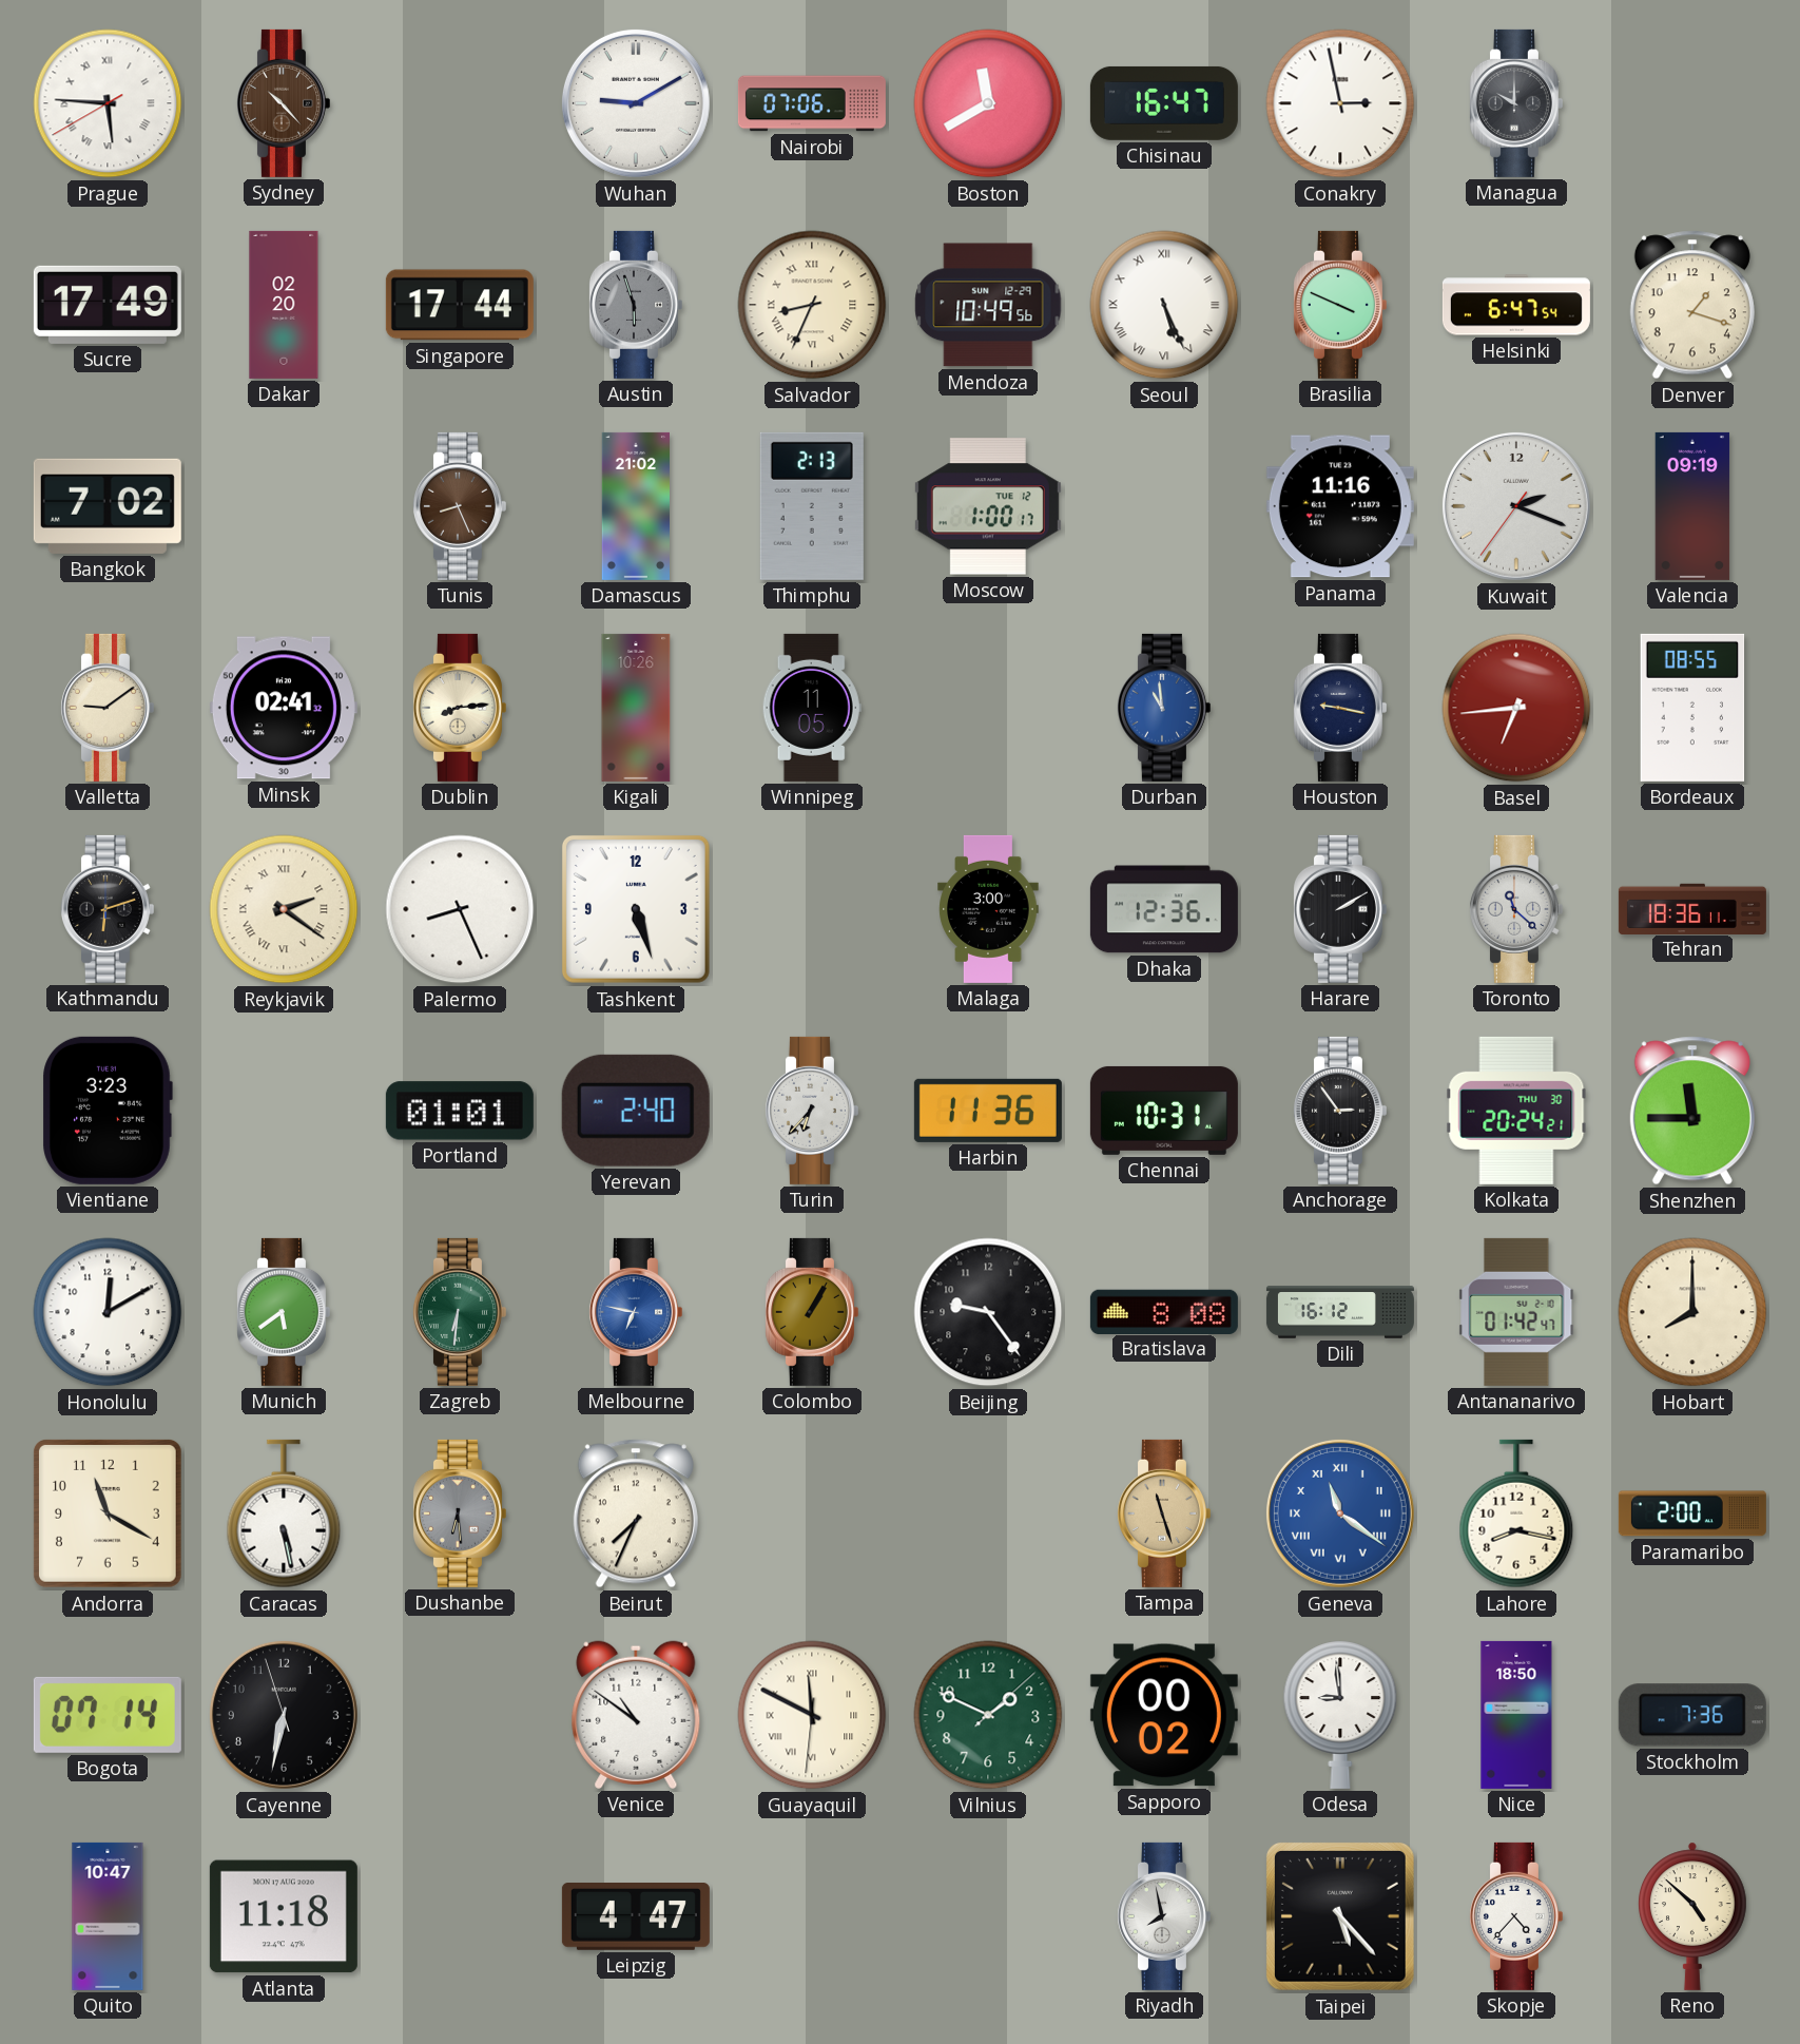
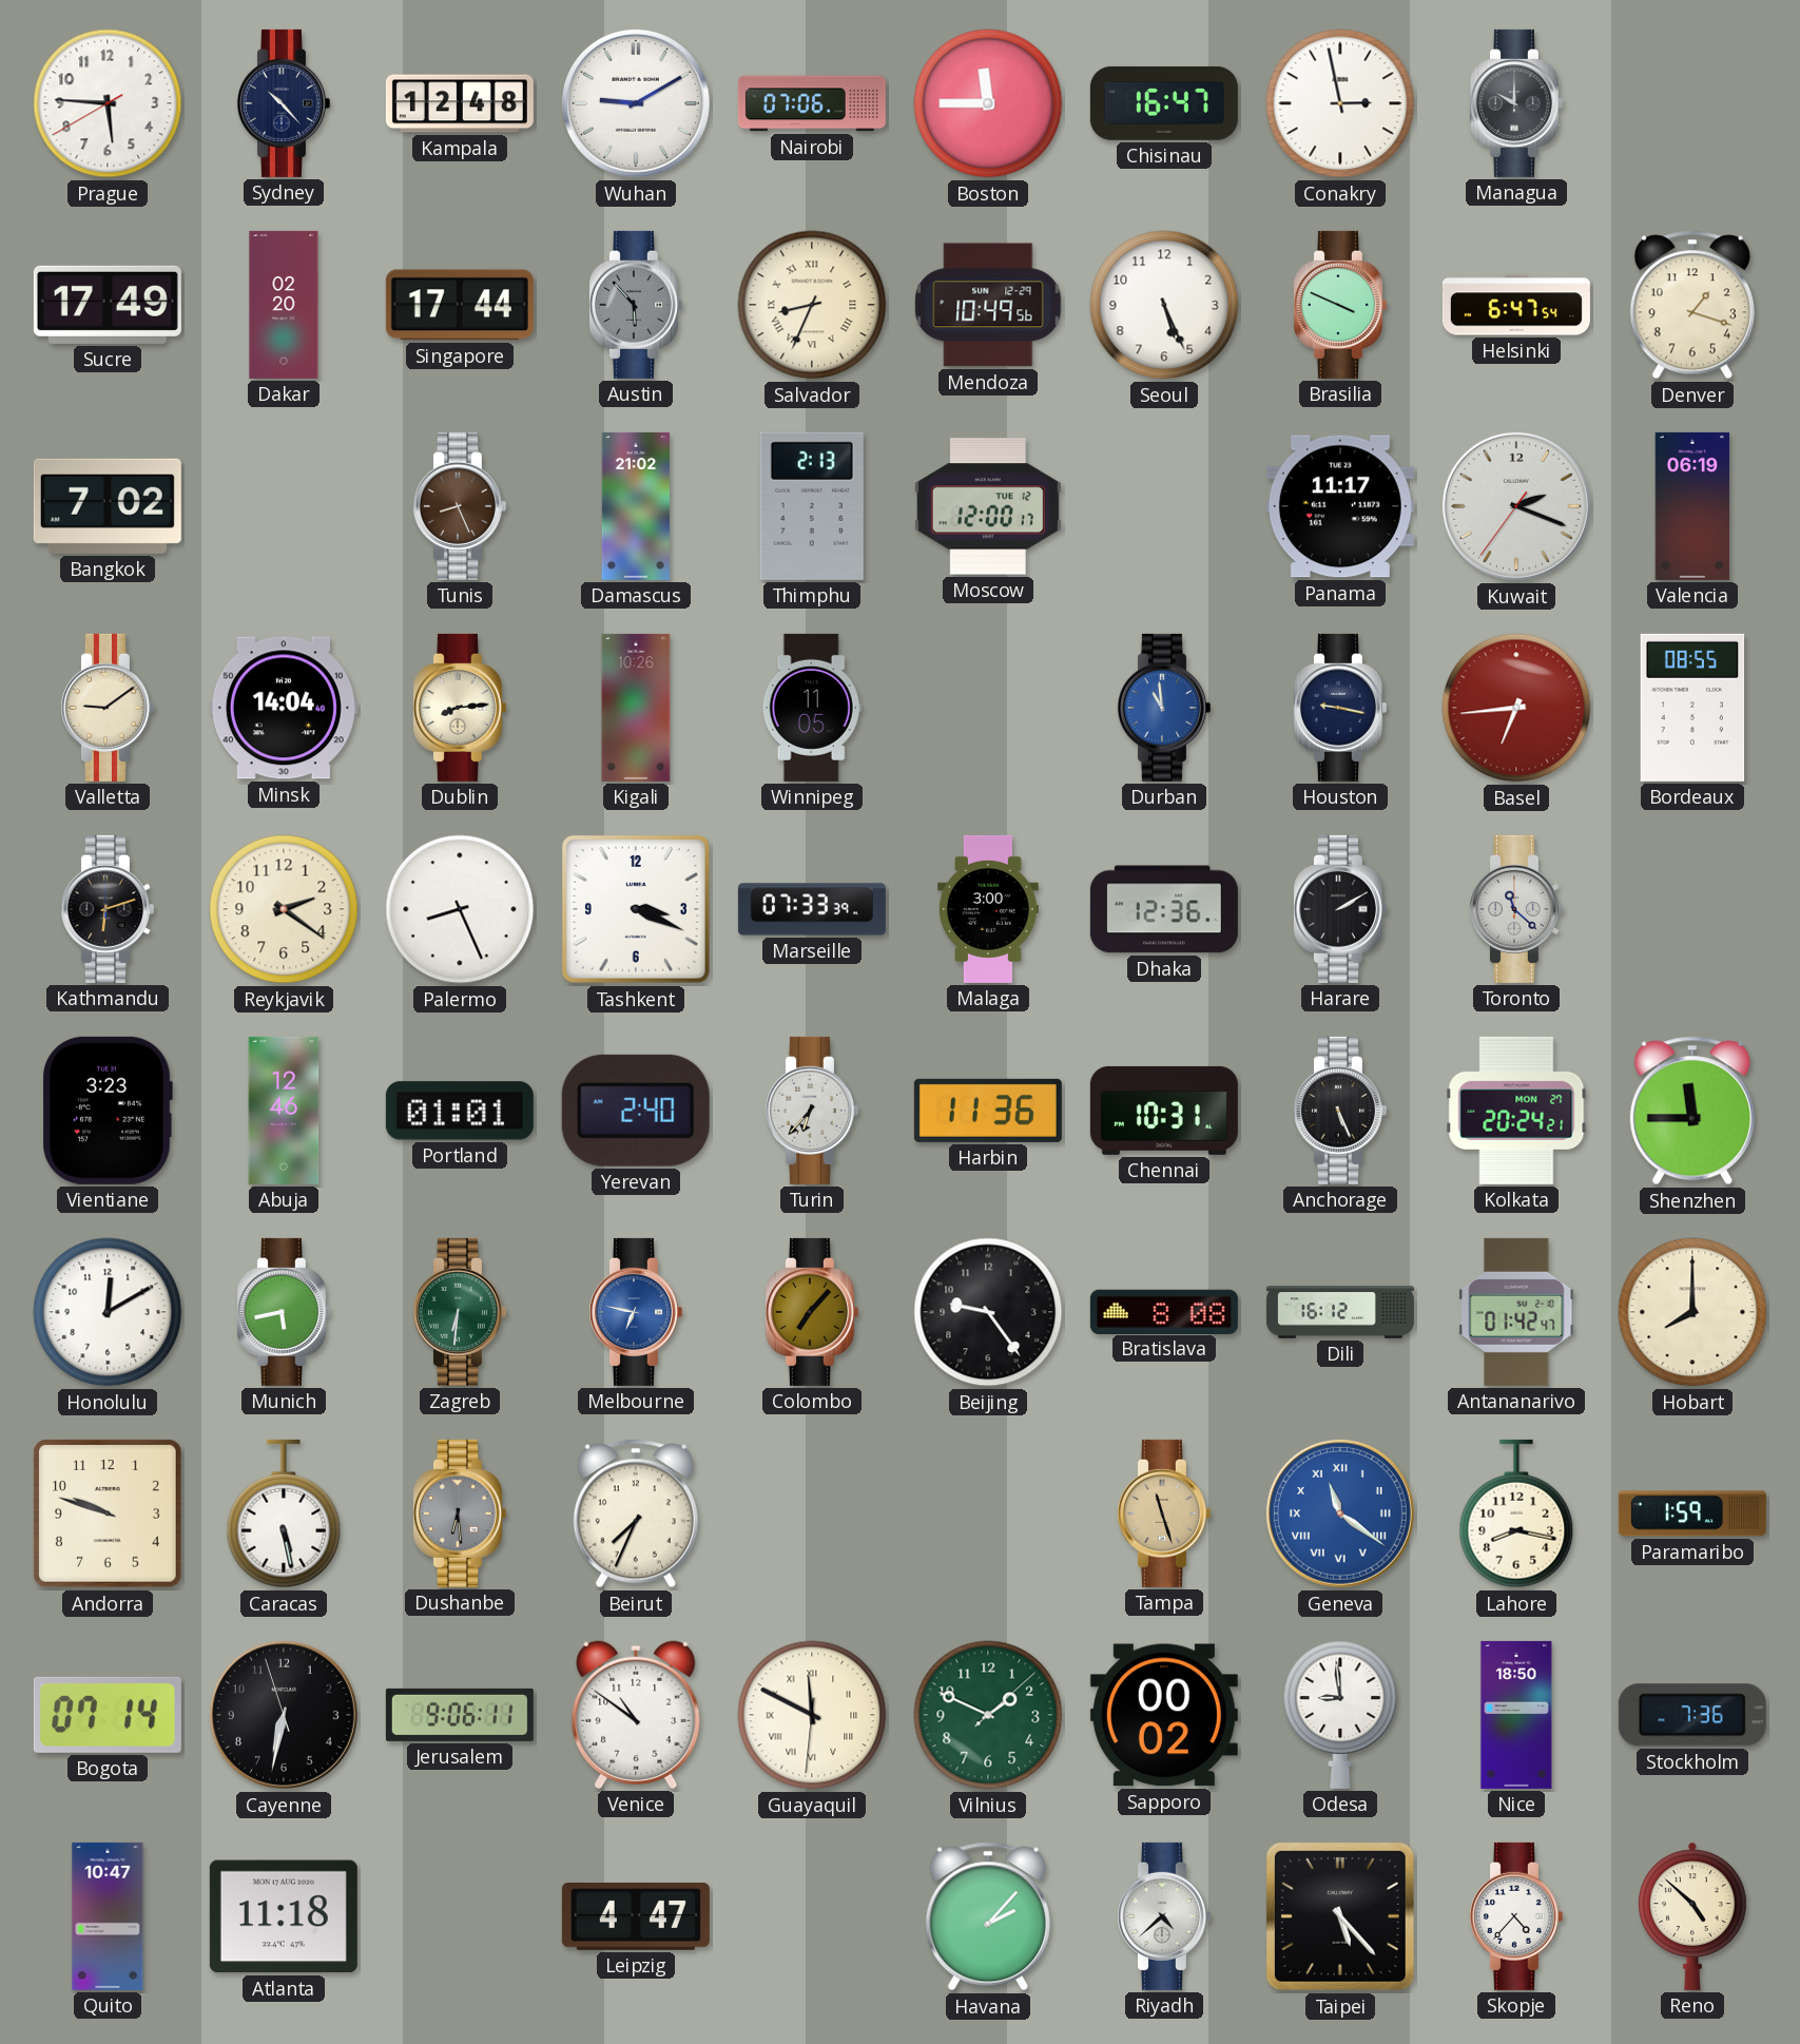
Prague numerals: Roman -> Arabic (108, 103)
Sydney dial: brown -> navy (283, 103)
Kampala: none -> 12:48 (460, 103)
Boston: 11:40 -> 11:45 (988, 103)
Austin: 5:57 -> 5:53 (635, 305)
Seoul numerals: Roman -> Arabic (1164, 305)
Moscow: 1:00 -> 12:00 (988, 506)
Panama: 11:16 -> 11:17 (1340, 506)
Valencia: 09:19 -> 06:19 (1692, 506)
Minsk: 02:41 -> 14:04 (284, 708)
Reykjavik numerals: Roman -> Arabic (284, 909)
Tashkent: 5:27 -> 3:19 (636, 909)
Marseille: none -> 07:33 (812, 909)
Tehran: 18:36 -> none (1692, 908)
Abuja: none -> 12:46 (284, 1111)
Anchorage: 2:54 -> 5:26 (1339, 1111)
Kolkata date: THU 30 -> MON 27 (1516, 1111)
Munich: 5:39 -> 5:43 (283, 1312)
Colombo: 1:05 -> 7:07 (811, 1312)
Andorra: 11:20 -> 9:48 (108, 1513)
Paramaribo: 2:00 -> 1:59 (1692, 1513)
Jerusalem: none -> 9:06 (460, 1715)
Havana: none -> 2:07 (988, 1916)
Riyadh: 7:58 -> 4:38 (1163, 1916)
